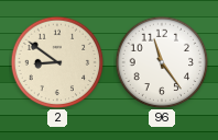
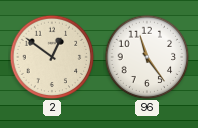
2: 8:51 -> 12:51 (52, 57)
